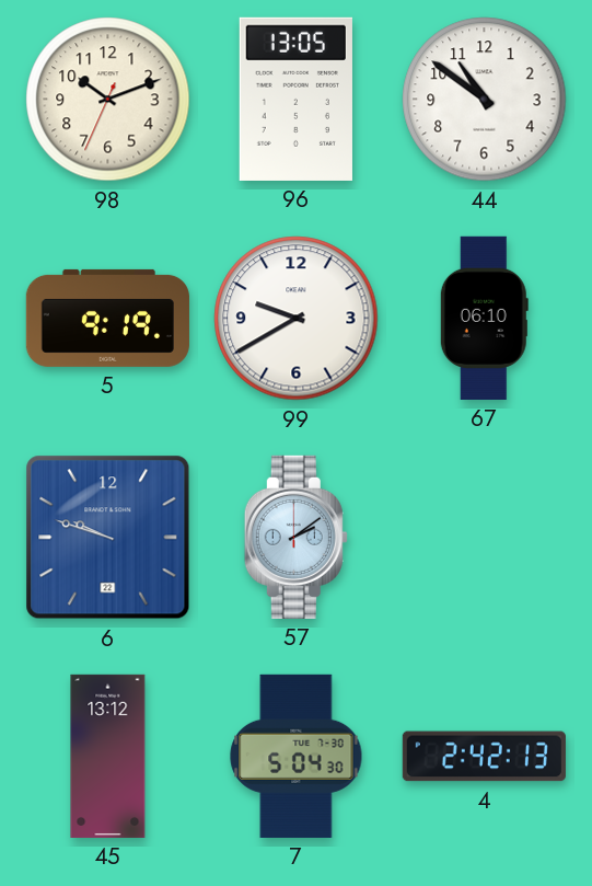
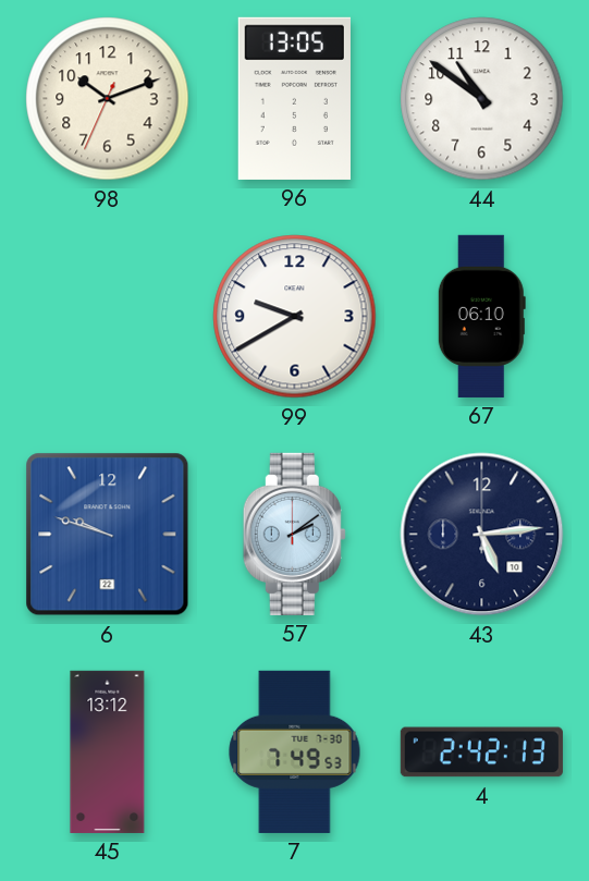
5: 9:19 -> none (107, 318)
43: none -> 5:14 (482, 535)
7: 5:04 -> 7:49 (295, 751)
